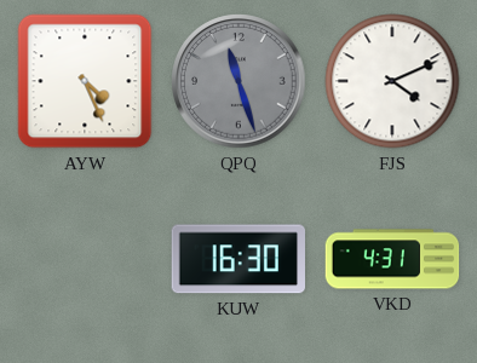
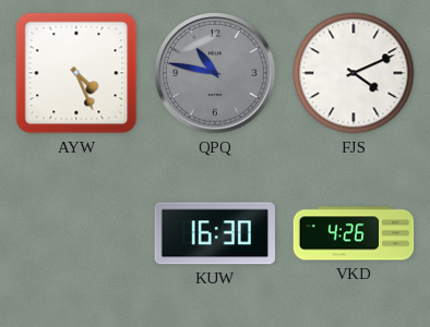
QPQ: 11:27 -> 10:47 (215, 73)
VKD: 4:31 -> 4:26 (354, 233)
